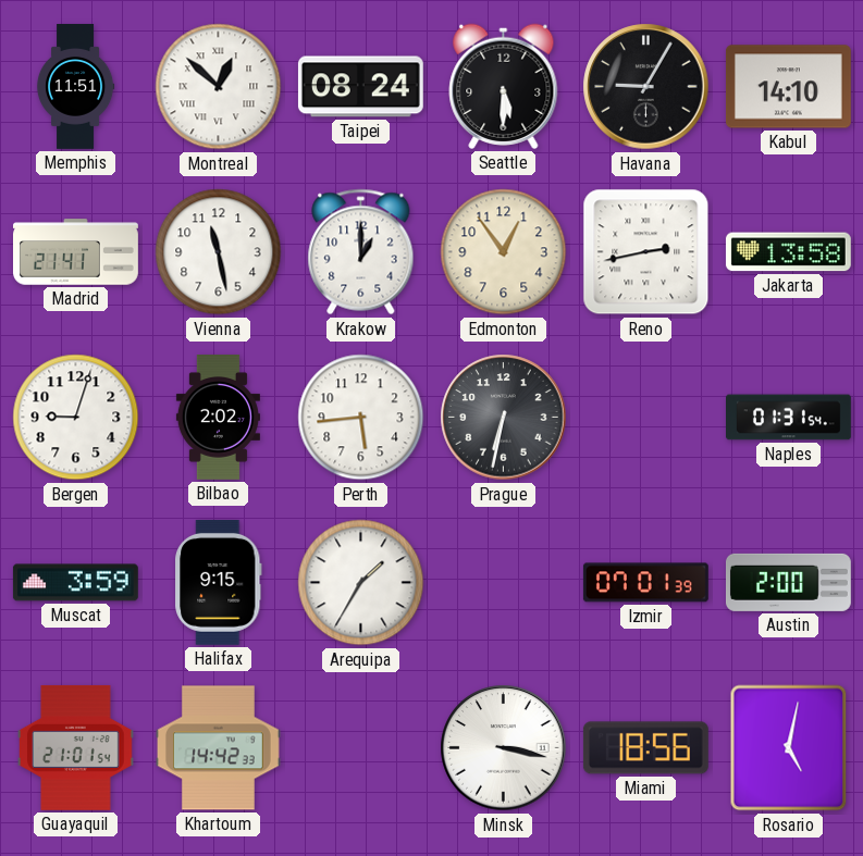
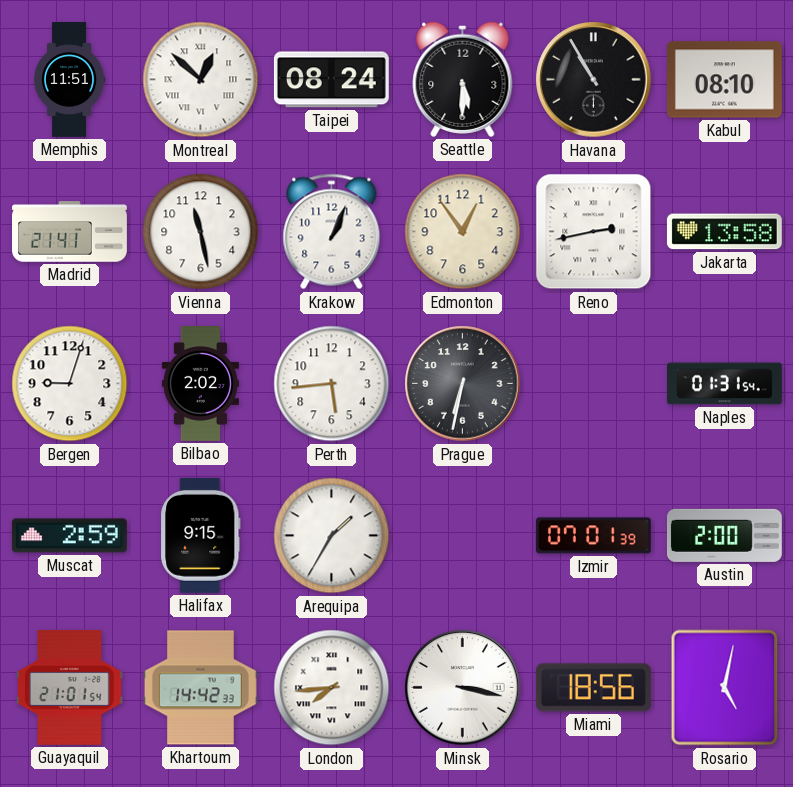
Havana: 9:05 -> 10:55 (594, 80)
Kabul: 14:10 -> 08:10 (724, 80)
Krakow: 1:00 -> 1:04 (332, 232)
Muscat: 3:59 -> 2:59 (69, 536)
London: none -> 7:44 (332, 688)
